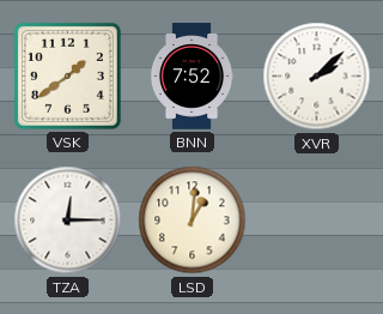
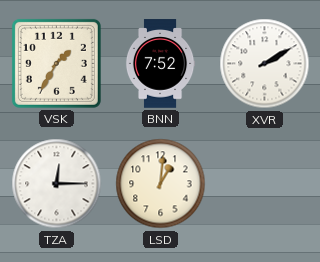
VSK: 1:39 -> 1:35 (56, 63)
XVR: 2:08 -> 2:10 (265, 64)
